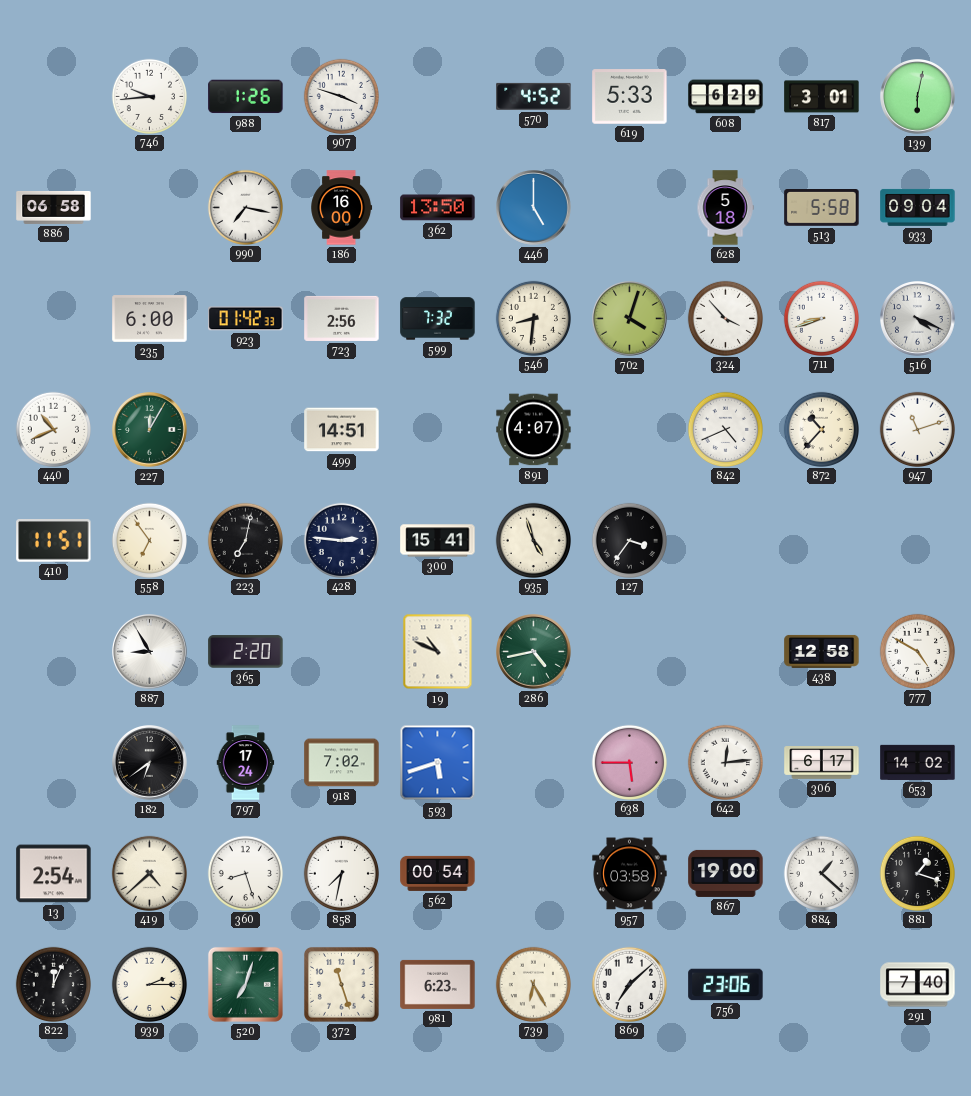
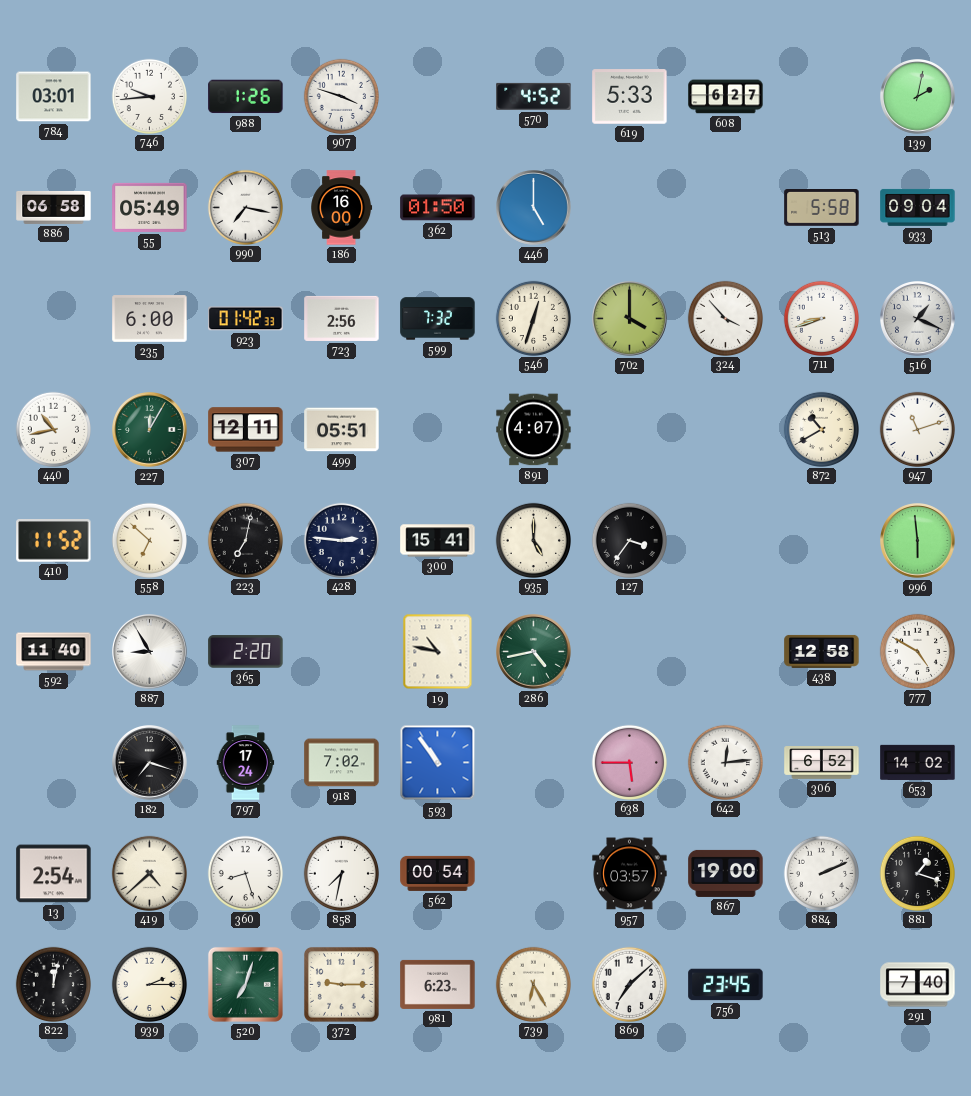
784: none -> 03:01 (54, 97)
608: 6:29 -> 6:27 (726, 97)
817: 3:01 -> none (822, 97)
139: 6:02 -> 2:02 (918, 97)
55: none -> 05:49 (150, 207)
362: 13:50 -> 01:50 (438, 208)
628: 5:18 -> none (725, 208)
546: 8:31 -> 12:33 (533, 318)
702: 4:03 -> 4:00 (630, 319)
516: 4:19 -> 1:19 (918, 319)
440: 10:41 -> 10:43 (53, 429)
307: none -> 12:11 (246, 430)
499: 14:51 -> 05:51 (342, 430)
842: 4:41 -> none (725, 429)
872: 10:37 -> 10:40 (821, 429)
410: 11:51 -> 11:52 (54, 541)
558: 6:54 -> 6:52 (149, 540)
935: 4:57 -> 5:00 (533, 540)
996: none -> 5:59 (918, 541)
592: none -> 11:40 (54, 652)
19: 10:49 -> 10:47 (438, 652)
182: 6:39 -> 7:18 (150, 763)
593: 5:42 -> 10:54 (438, 763)
306: 6:17 -> 6:52 (822, 763)
957: 03:58 -> 03:57 (630, 874)
884: 1:22 -> 2:11 (821, 873)
822: 12:04 -> 12:02 (53, 984)
372: 11:27 -> 9:15 (341, 984)
756: 23:06 -> 23:45 (726, 985)
